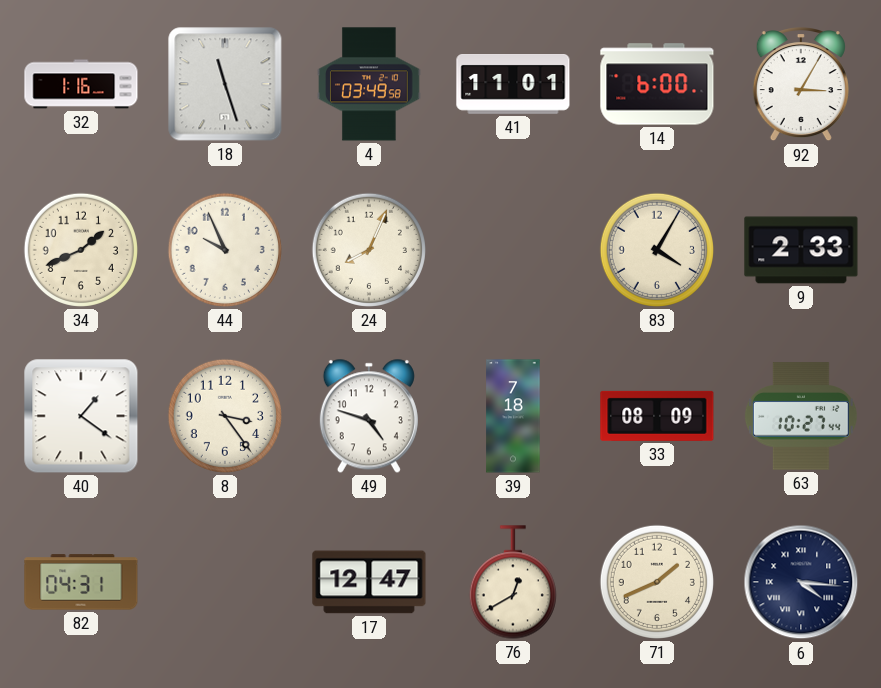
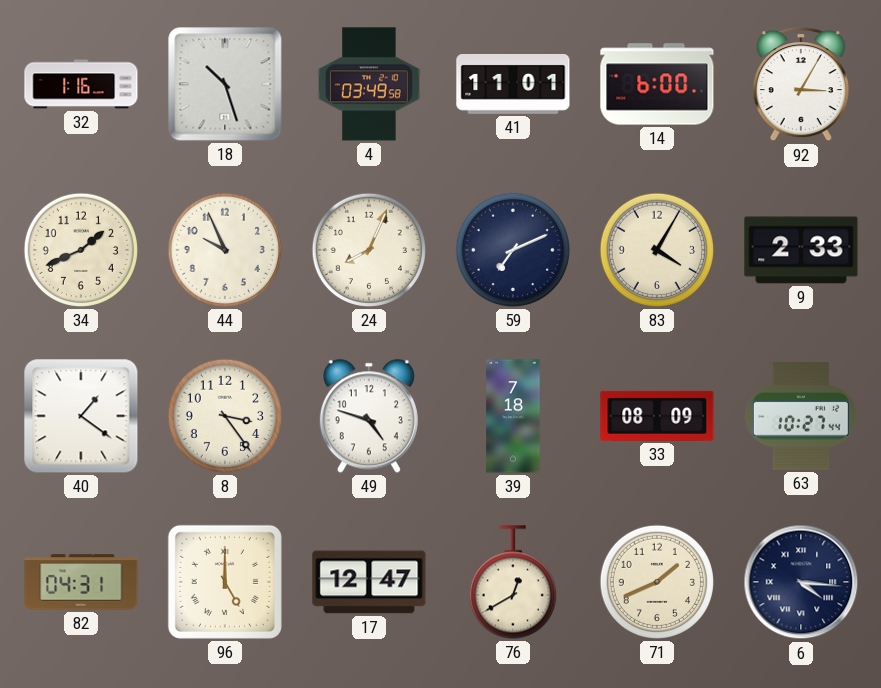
18: 11:27 -> 10:27 (225, 84)
59: none -> 7:11 (513, 250)
96: none -> 5:00 (225, 582)
